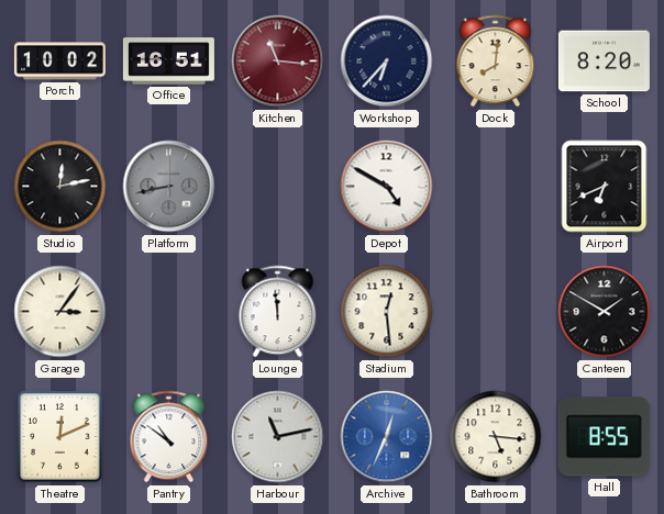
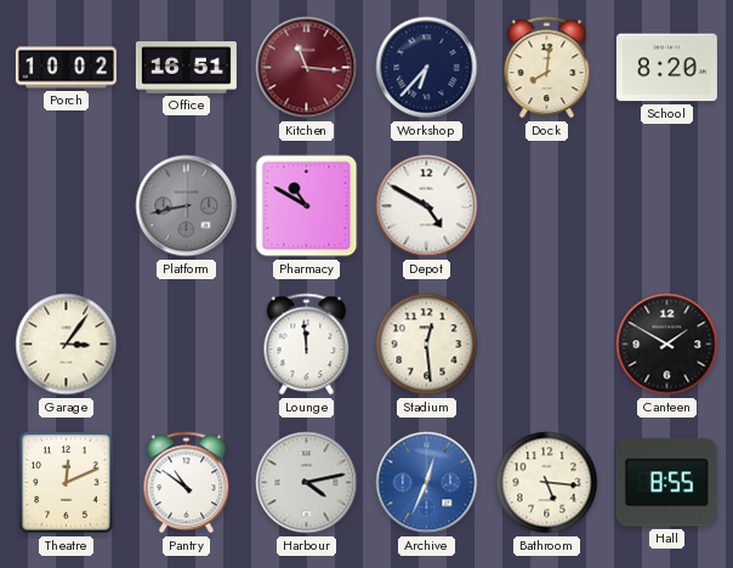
Studio: 12:13 -> none (60, 187)
Pharmacy: none -> 10:50 (307, 206)
Airport: 6:41 -> none (605, 187)
Harbour: 11:13 -> 4:13 (307, 483)
